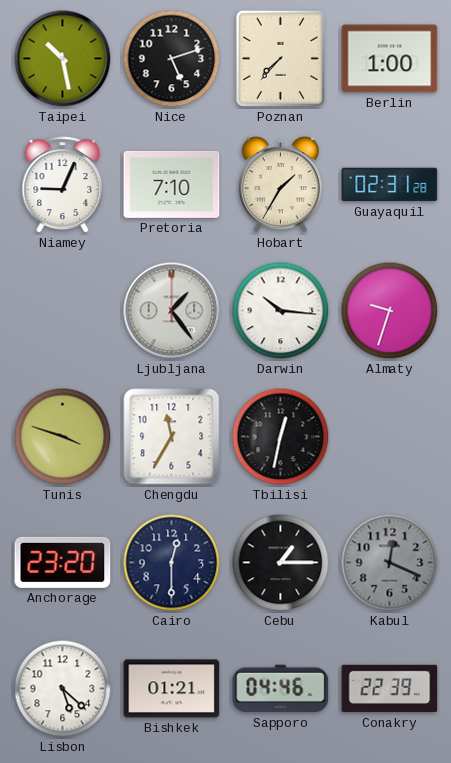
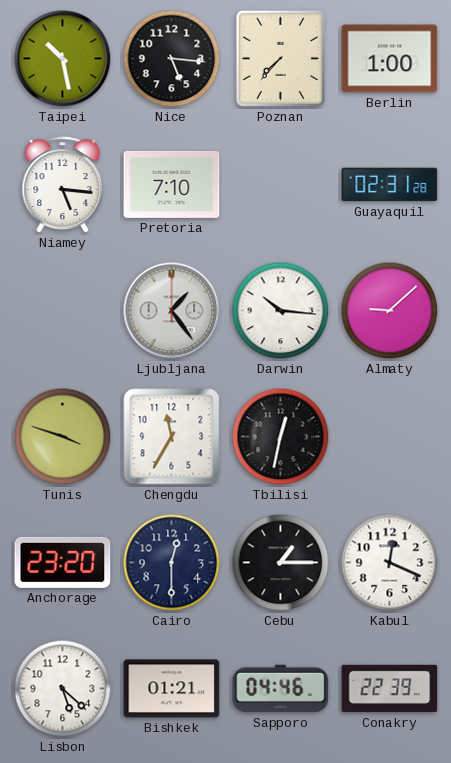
Nice: 5:12 -> 5:16 (172, 59)
Niamey: 9:04 -> 5:16 (63, 185)
Hobart: 1:35 -> none (280, 186)
Almaty: 9:33 -> 9:08 (390, 311)
Kabul dial: grey -> white (390, 563)
